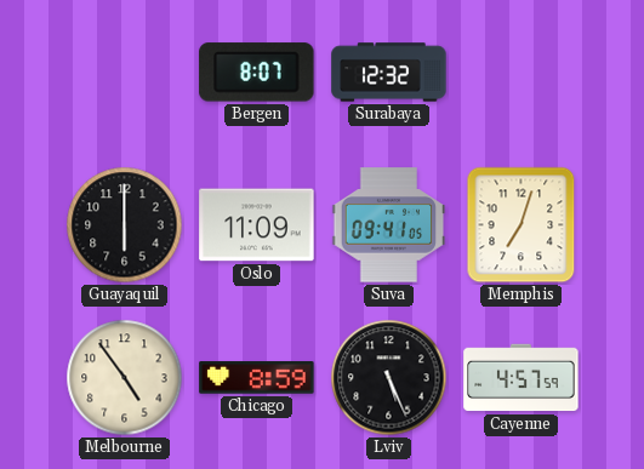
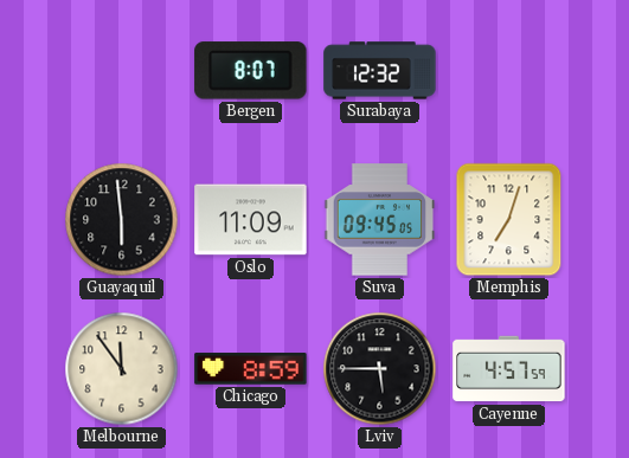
Guayaquil: 6:00 -> 5:59 (122, 220)
Suva: 09:41 -> 09:45 (380, 220)
Melbourne: 4:54 -> 11:54 (122, 369)
Lviv: 5:26 -> 5:45 (380, 369)
